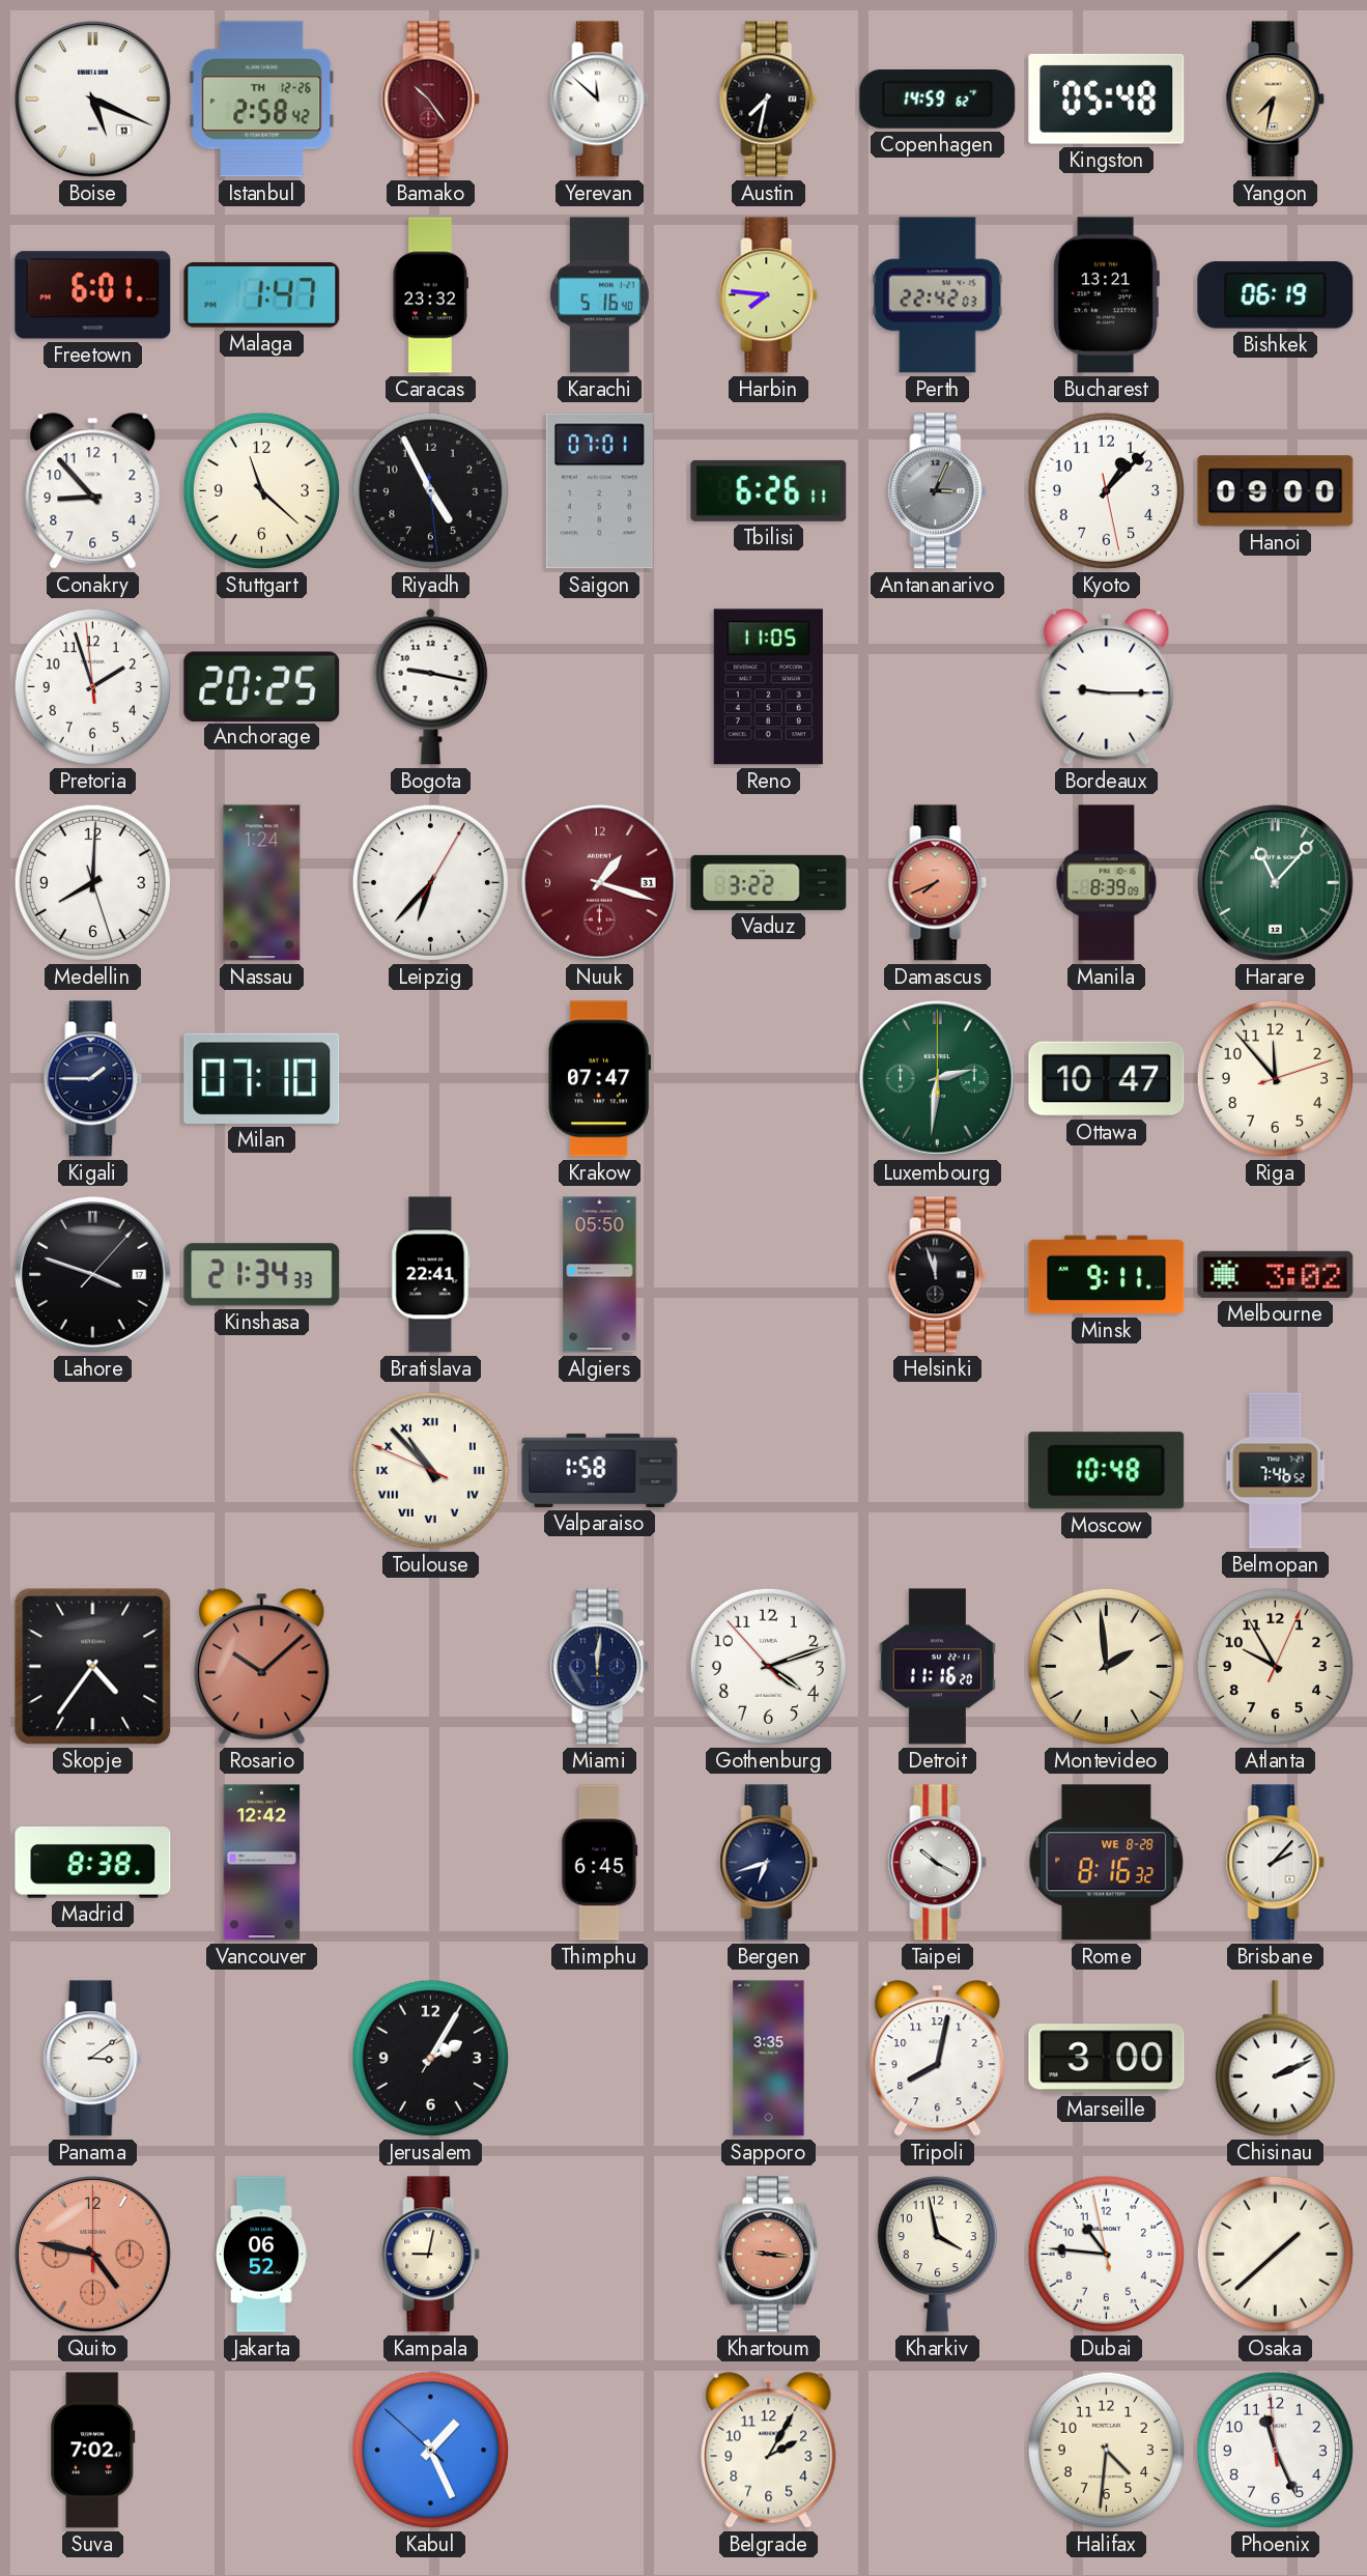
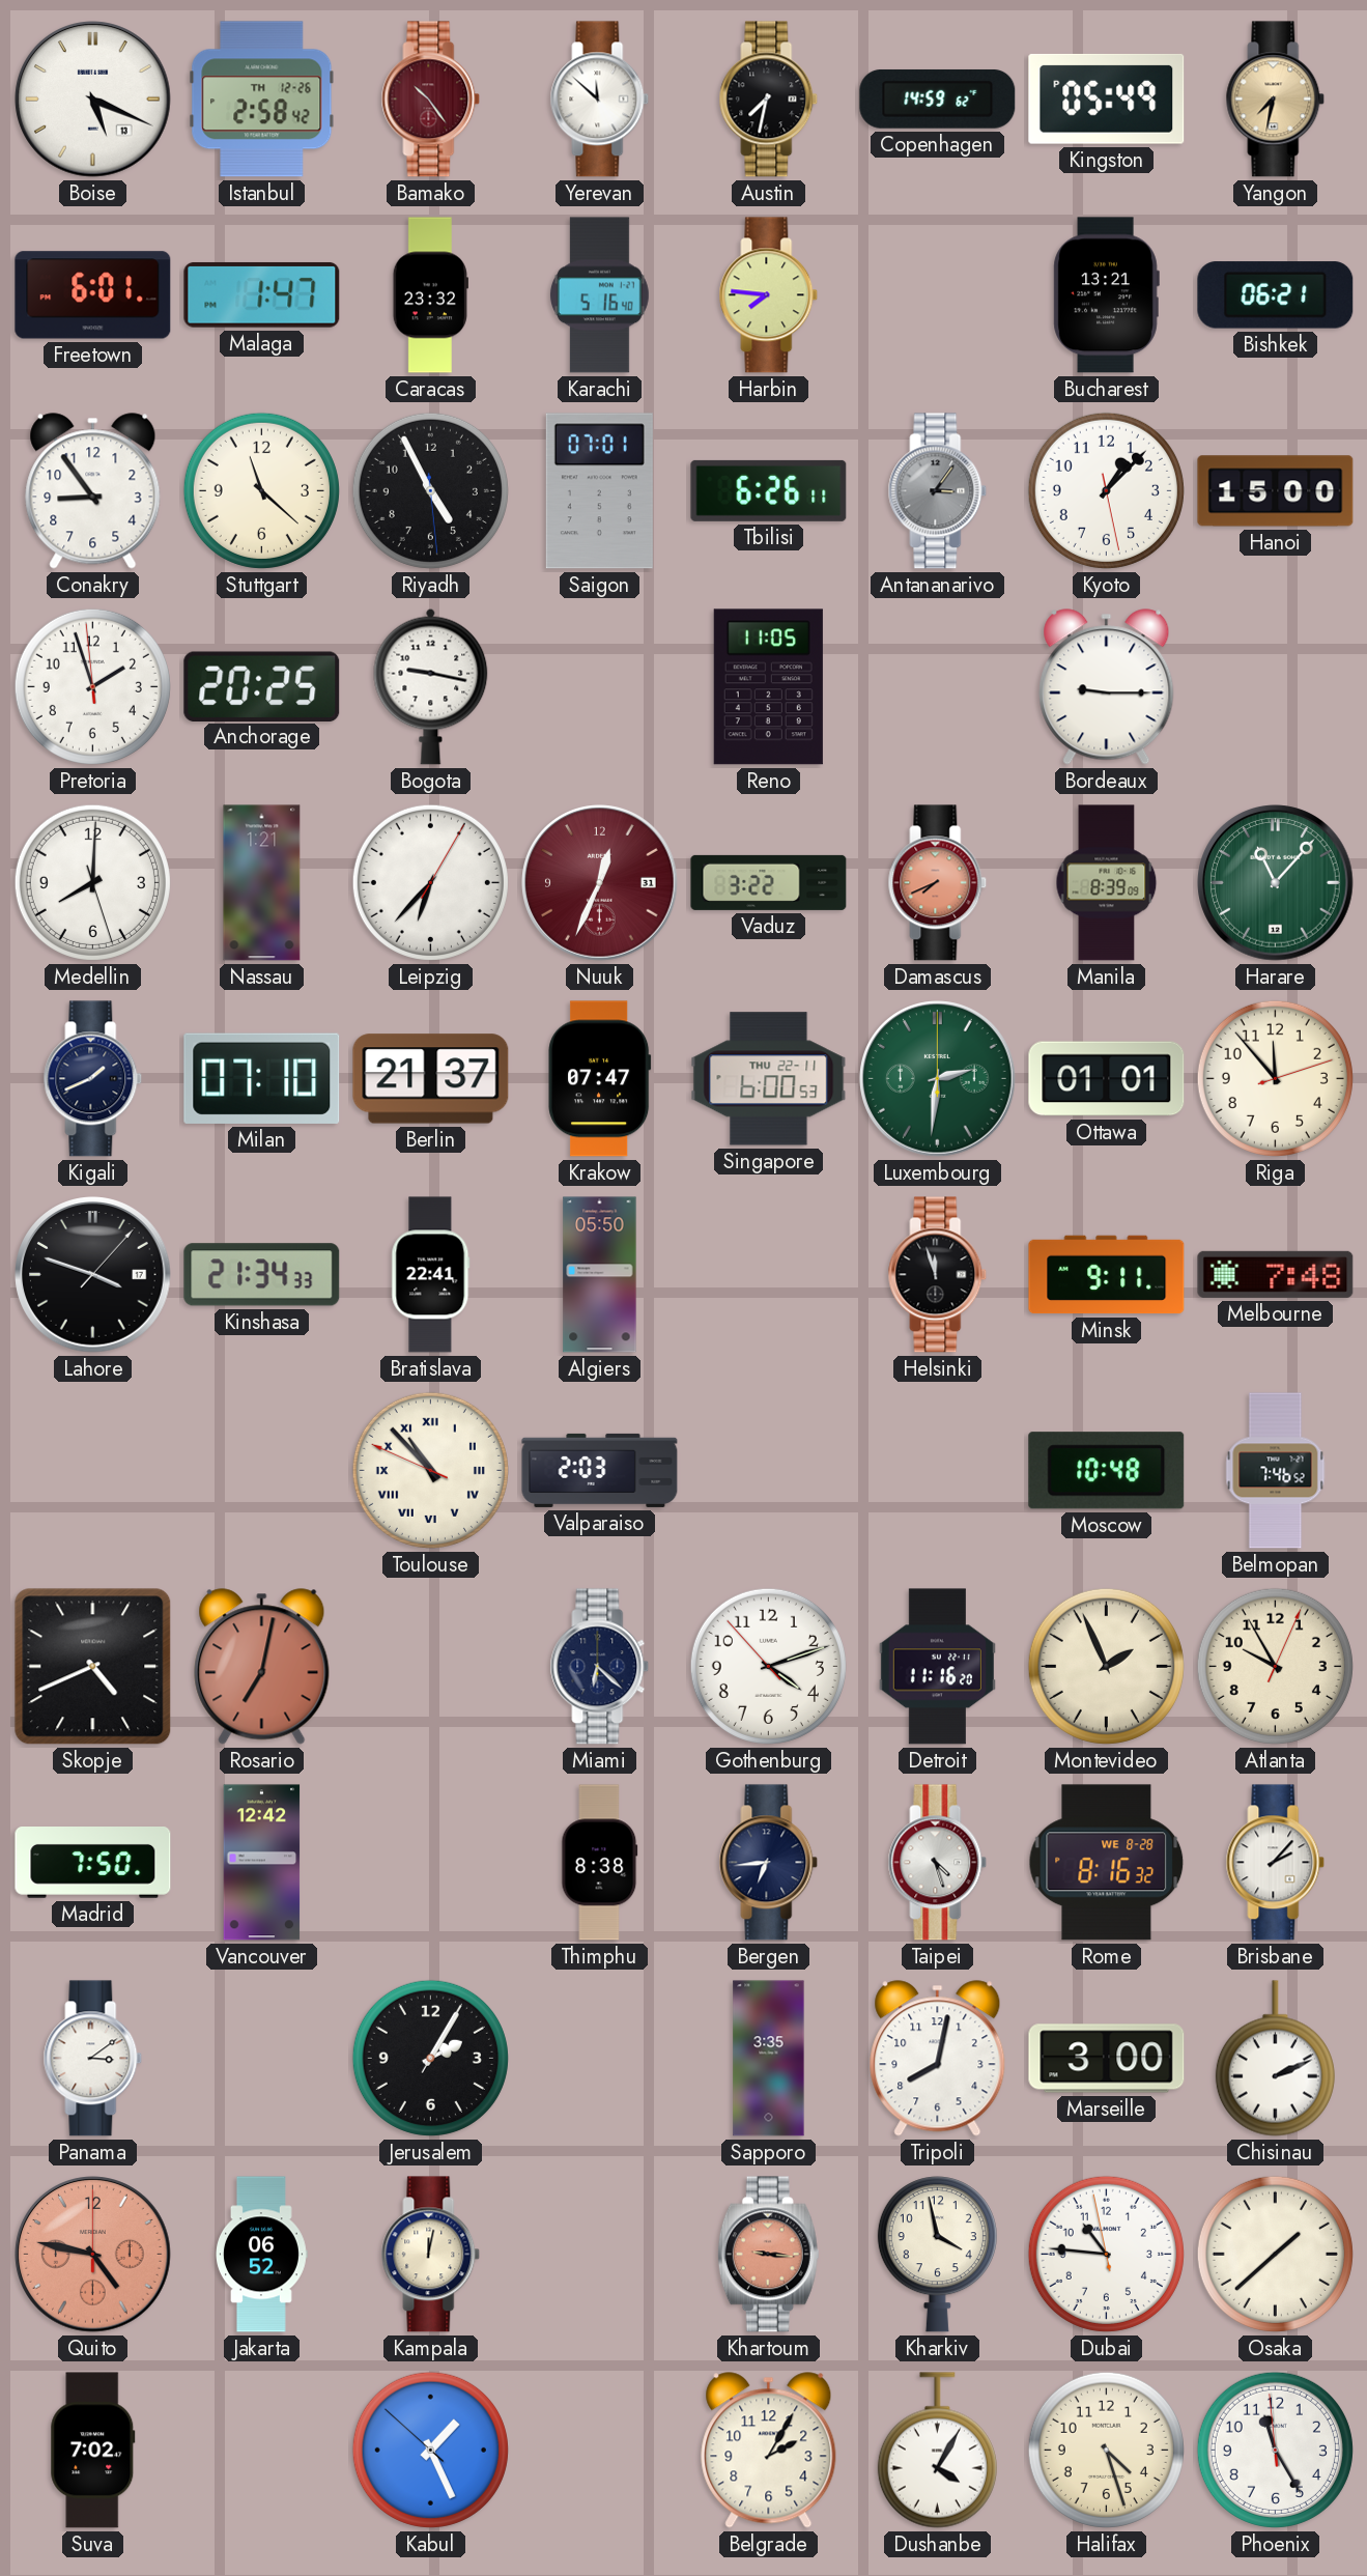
Kingston: 05:48 -> 05:49 (1107, 98)
Perth: 22:42 -> none (938, 295)
Bishkek: 06:19 -> 06:21 (1276, 295)
Conakry: 8:53 -> 8:54 (93, 491)
Antananarivo: 3:04 -> 3:06 (938, 491)
Hanoi: 09:00 -> 15:00 (1276, 491)
Nassau: 1:24 -> 1:21 (262, 883)
Nuuk: 1:18 -> 12:34 (600, 883)
Kigali: 1:45 -> 1:41 (93, 1079)
Berlin: none -> 21:37 (431, 1079)
Singapore: none -> 6:00 (769, 1079)
Ottawa: 10:47 -> 01:01 (1107, 1079)
Melbourne: 3:02 -> 7:48 (1276, 1274)
Valparaiso: 1:58 -> 2:03 (600, 1470)
Skopje: 4:36 -> 4:41 (93, 1667)
Rosario: 10:08 -> 7:02 (262, 1667)
Miami: 12:01 -> 6:22 (600, 1667)
Montevideo: 1:59 -> 1:56 (1106, 1666)
Madrid: 8:38 -> 7:50 (93, 1863)
Thimphu: 6:45 -> 8:38 (600, 1863)
Bergen: 6:42 -> 6:44 (769, 1863)
Taipei: 10:20 -> 4:27 (938, 1863)
Kampala: 9:02 -> 12:02 (431, 2255)
Dushanbe: none -> 4:05 (937, 2451)
Halifax: 4:31 -> 4:27 (1106, 2450)
Phoenix: 11:25 -> 11:24 (1275, 2450)
